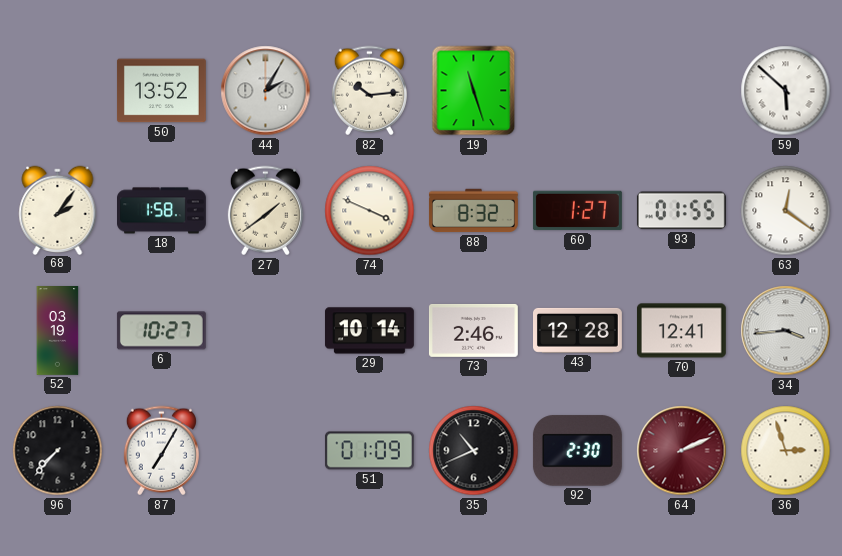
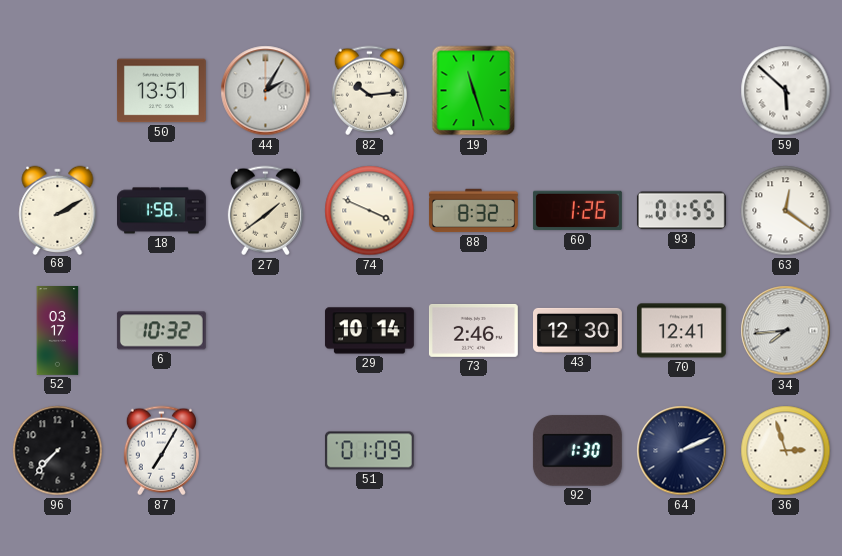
50: 13:52 -> 13:51 (161, 91)
68: 2:06 -> 2:10 (58, 210)
60: 1:27 -> 1:26 (577, 211)
52: 03:19 -> 03:17 (58, 331)
6: 10:27 -> 10:32 (161, 331)
43: 12:28 -> 12:30 (578, 330)
34: 3:44 -> 7:44 (786, 331)
35: 10:41 -> none (474, 451)
92: 2:30 -> 1:30 (577, 451)
64 dial: burgundy -> navy (682, 451)
